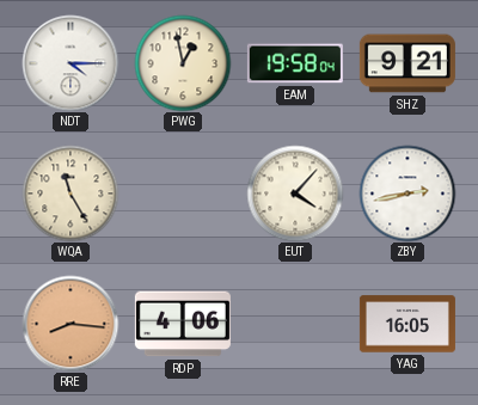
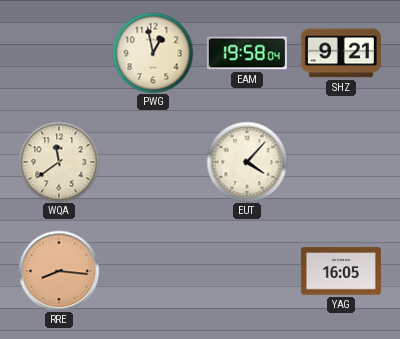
NDT: 4:15 -> none (71, 63)
WQA: 11:25 -> 11:39 (59, 162)
ZBY: 2:43 -> none (407, 194)
RDP: 4:06 -> none (183, 324)
